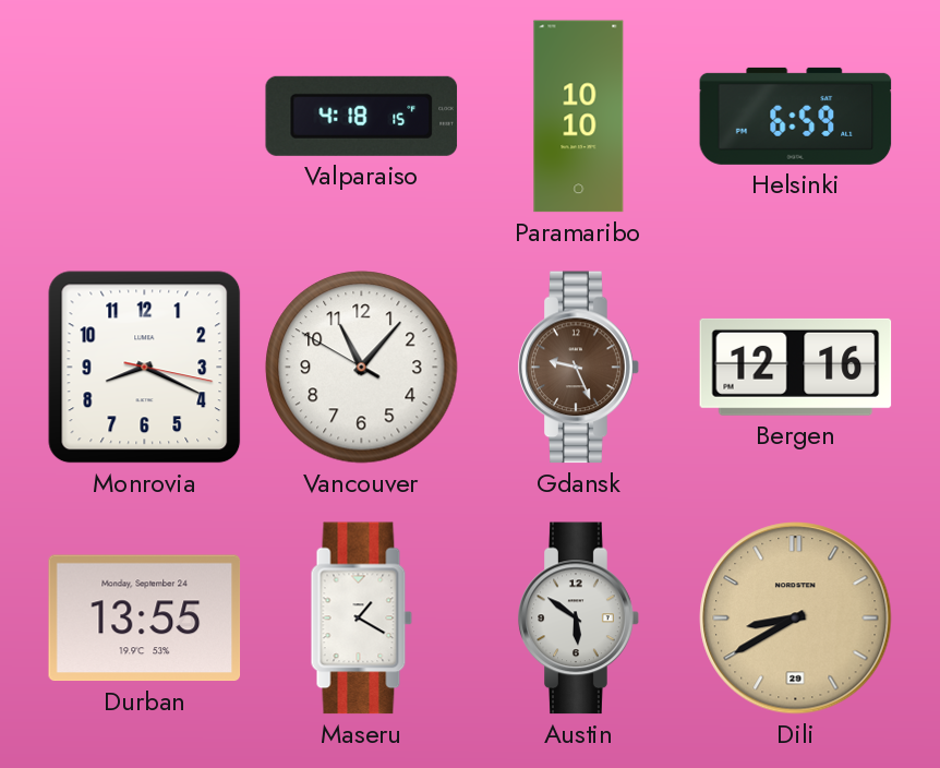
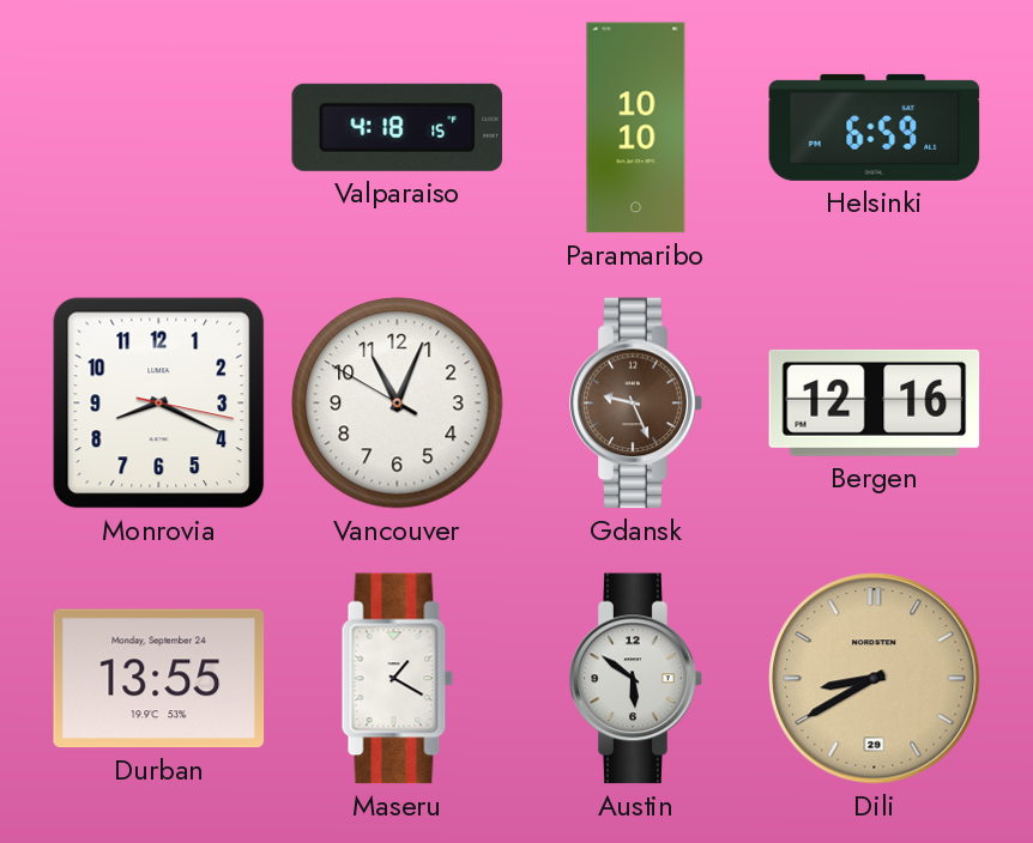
Vancouver: 11:06 -> 11:03 (398, 404)
